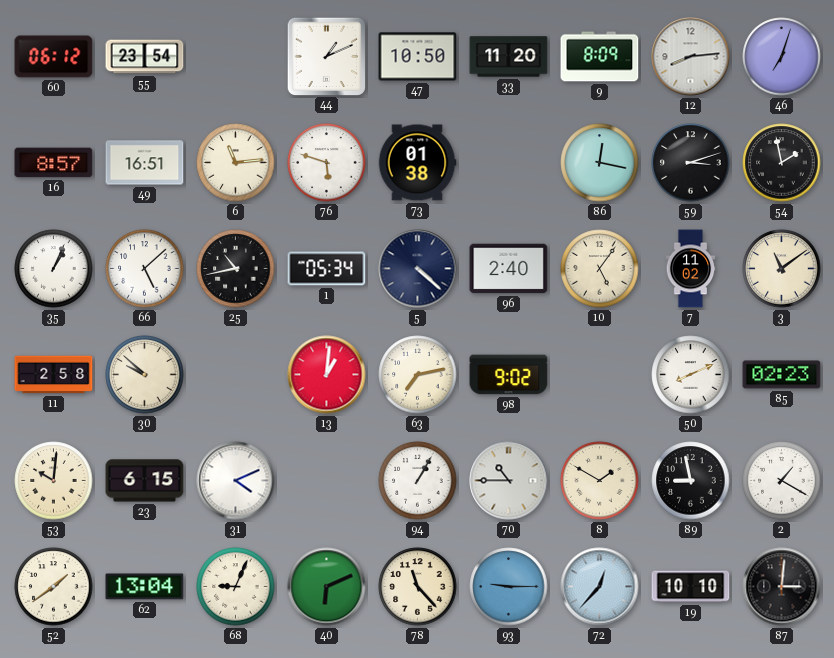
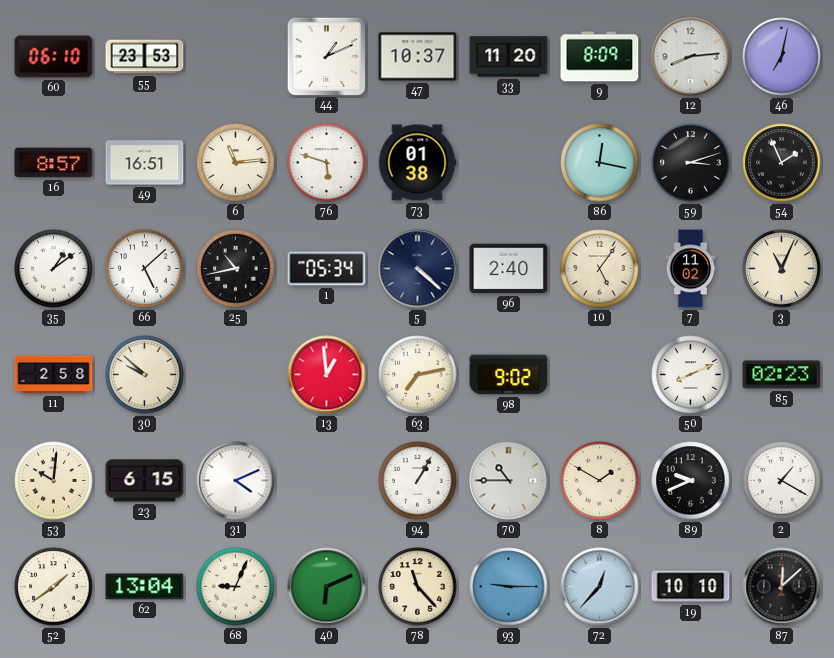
60: 06:12 -> 06:10 (54, 57)
55: 23:54 -> 23:53 (145, 57)
47: 10:50 -> 10:37 (418, 57)
46: 7:03 -> 7:02 (782, 57)
54: 1:58 -> 1:56 (782, 163)
35: 1:04 -> 1:09 (54, 269)
3: 11:09 -> 11:04 (782, 269)
13: 1:01 -> 12:59 (327, 375)
89: 8:58 -> 9:41 (691, 481)
87: 3:01 -> 12:08 (782, 587)
